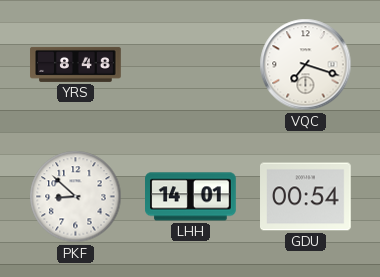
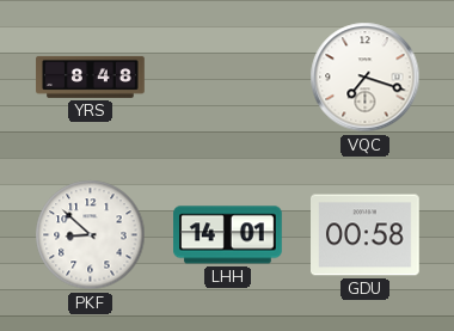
GDU: 00:54 -> 00:58 (366, 235)
